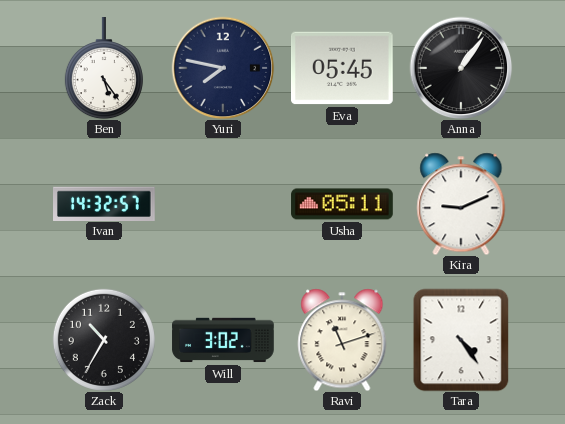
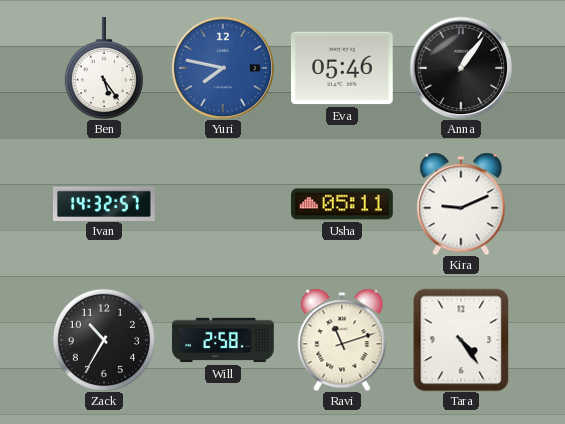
Yuri dial: navy -> blue (223, 68)
Eva: 05:45 -> 05:46 (343, 68)
Will: 3:02 -> 2:58 (223, 340)
